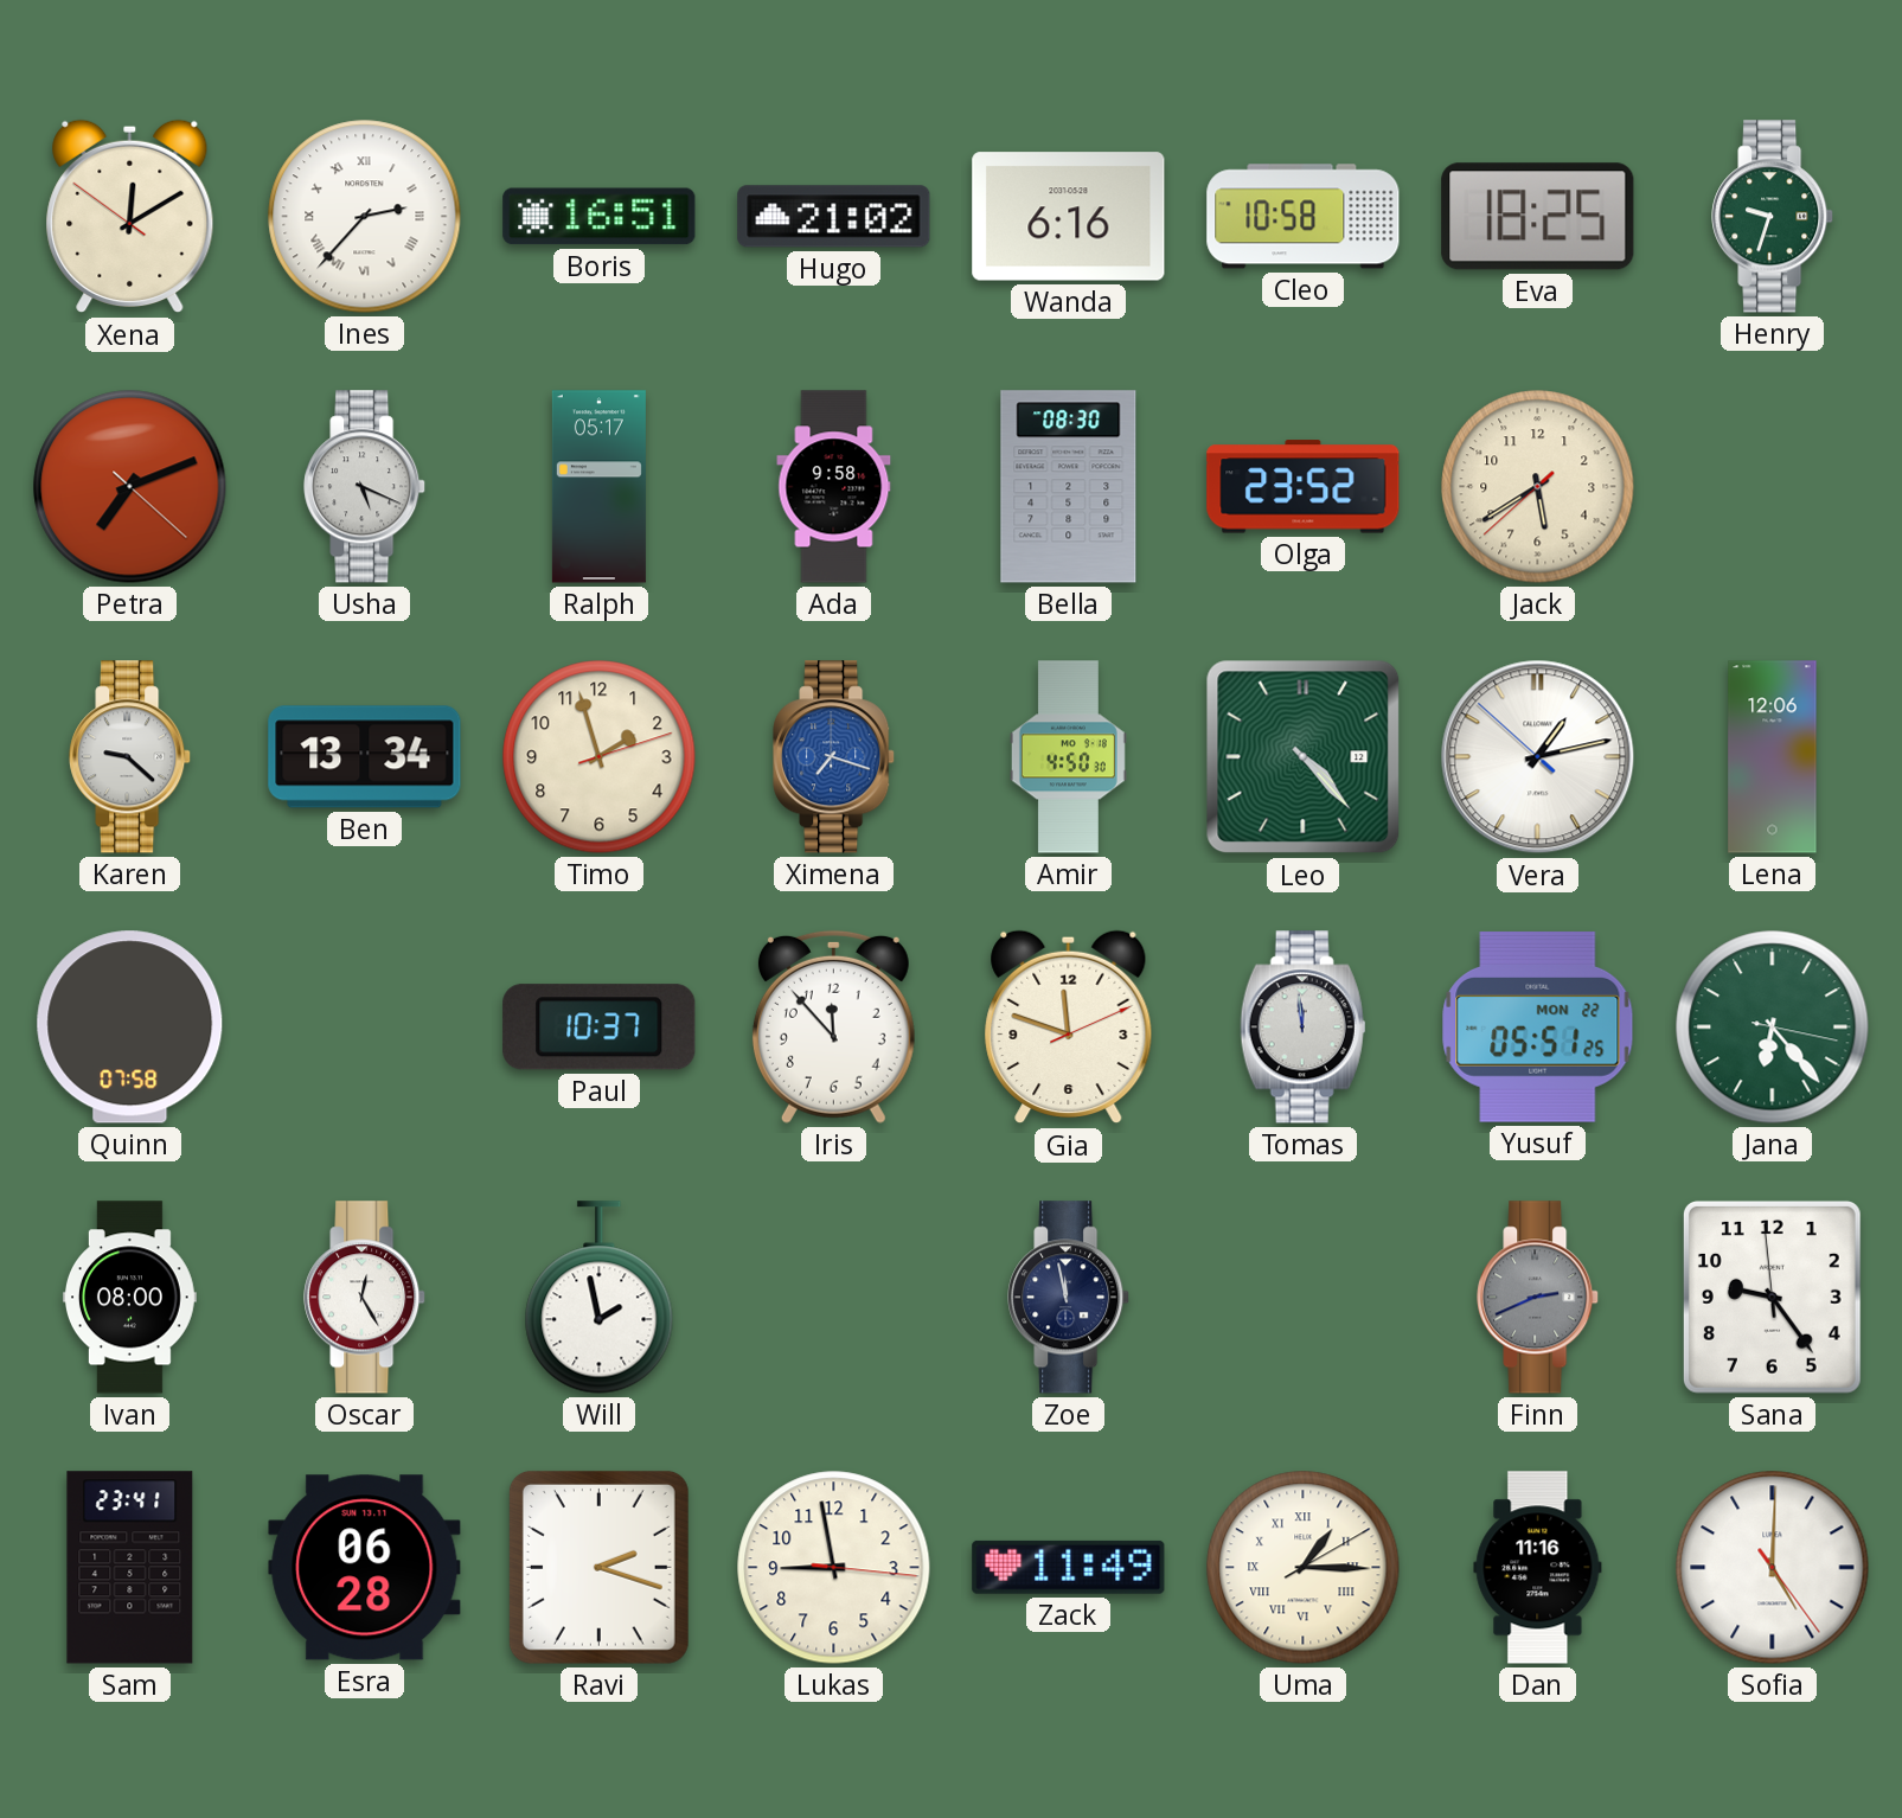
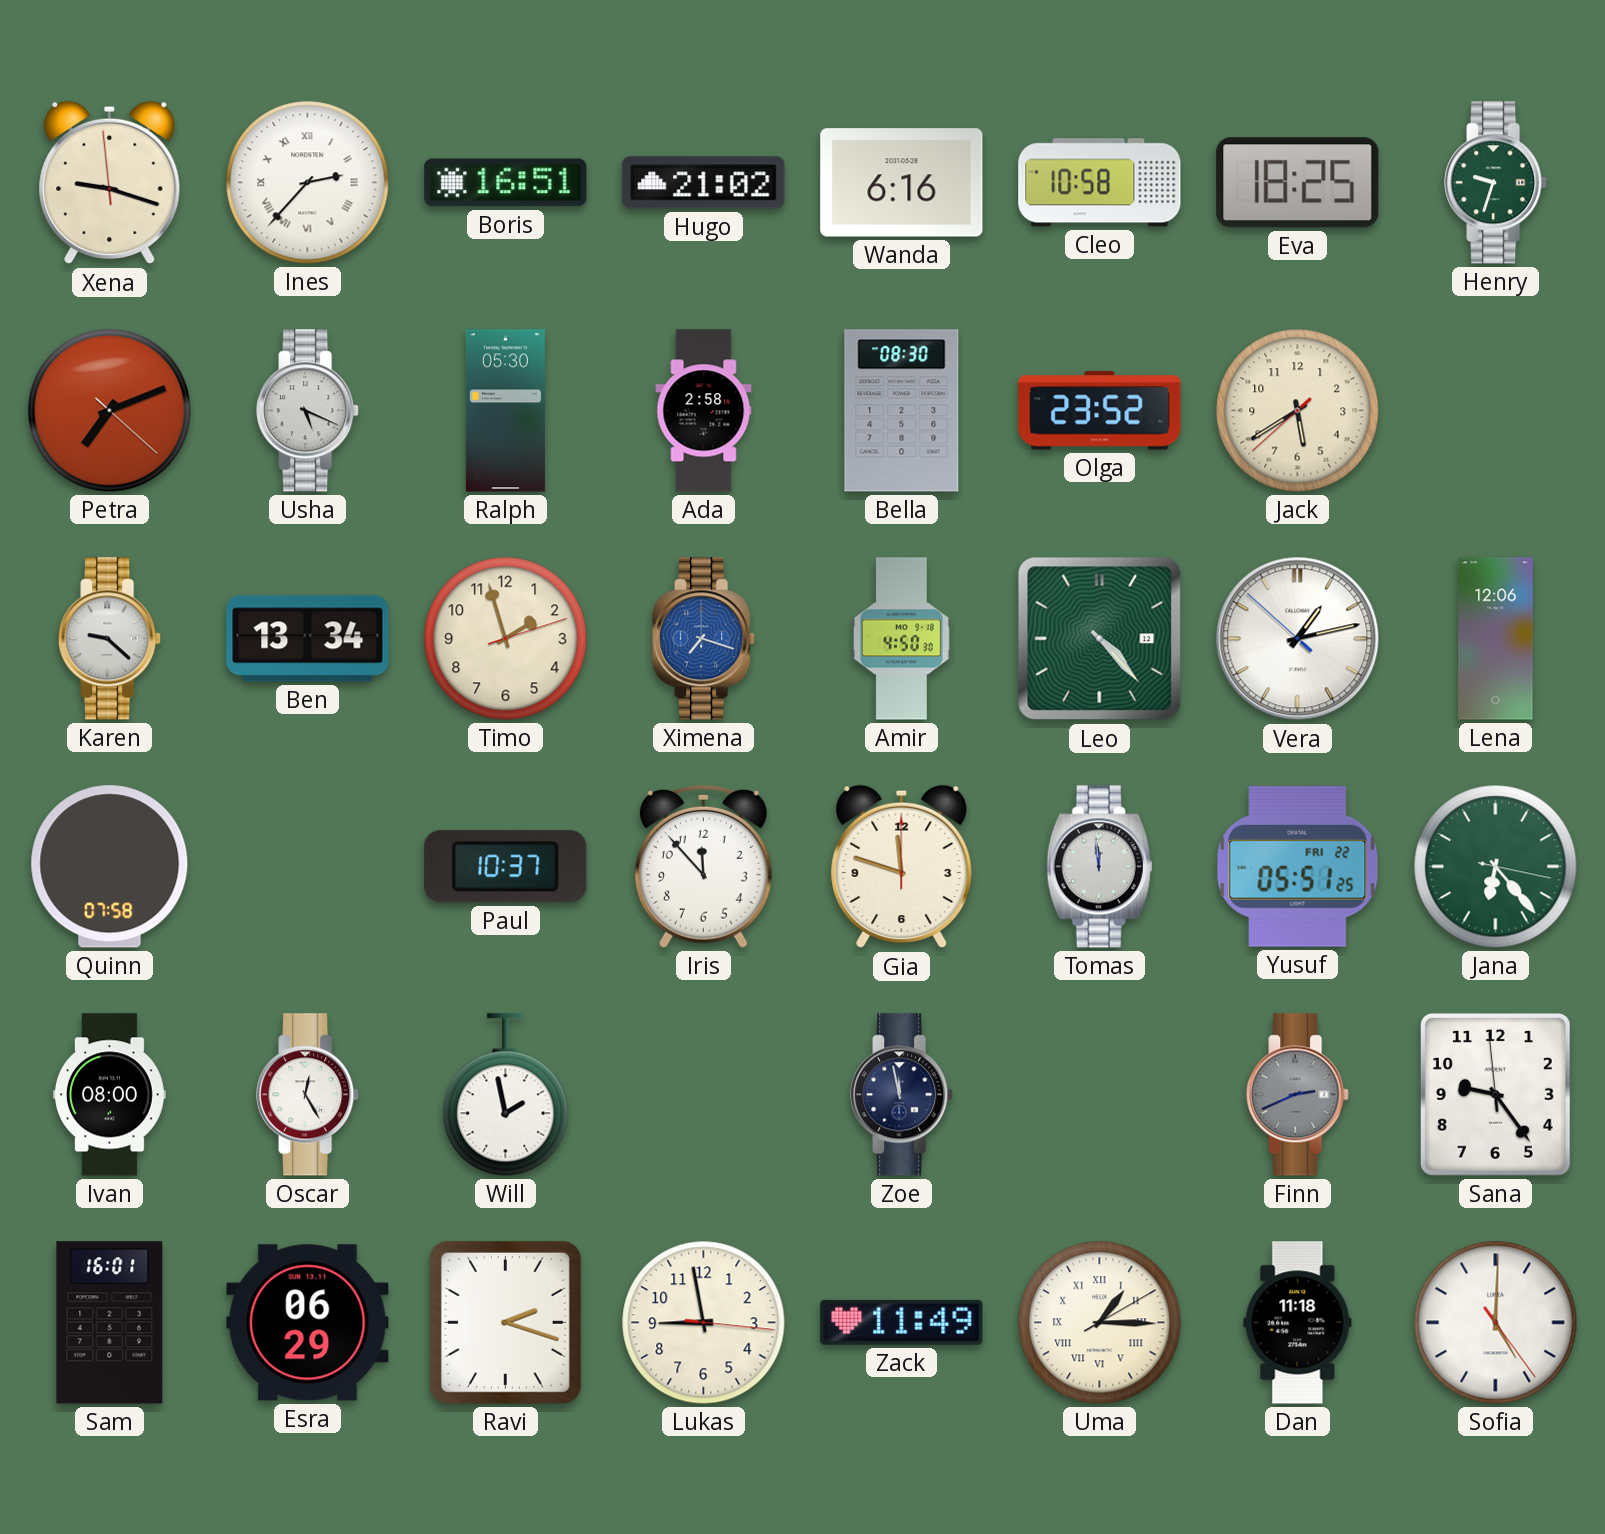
Xena: 12:09 -> 9:17 (110, 183)
Ralph: 05:17 -> 05:30 (505, 411)
Ada: 9:58 -> 2:58 (704, 411)
Gia: 11:48:11 -> 11:48:00 (902, 867)
Yusuf date: MON 22 -> FRI 22 (1298, 867)
Sam: 23:41 -> 16:01 (110, 1323)
Esra: 06:28 -> 06:29 (308, 1323)
Dan: 11:16 -> 11:18 (1298, 1323)
